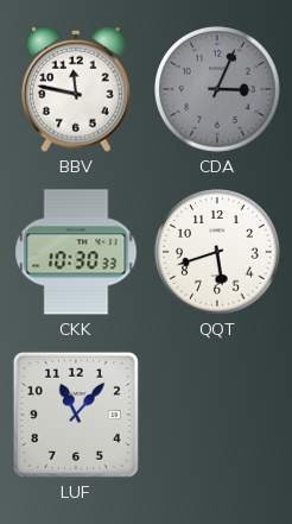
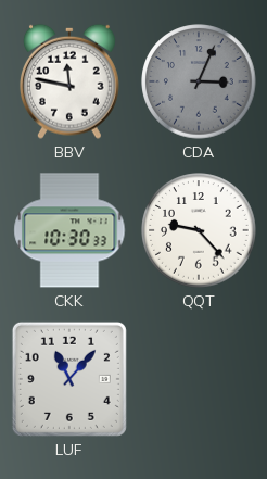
QQT: 5:42 -> 9:23 (199, 230)
